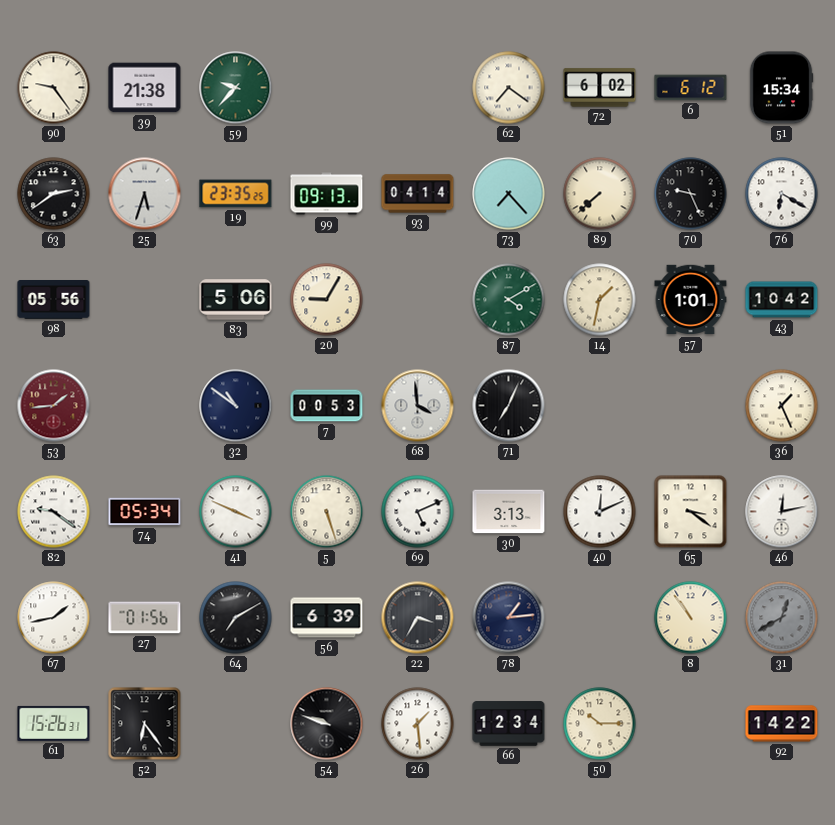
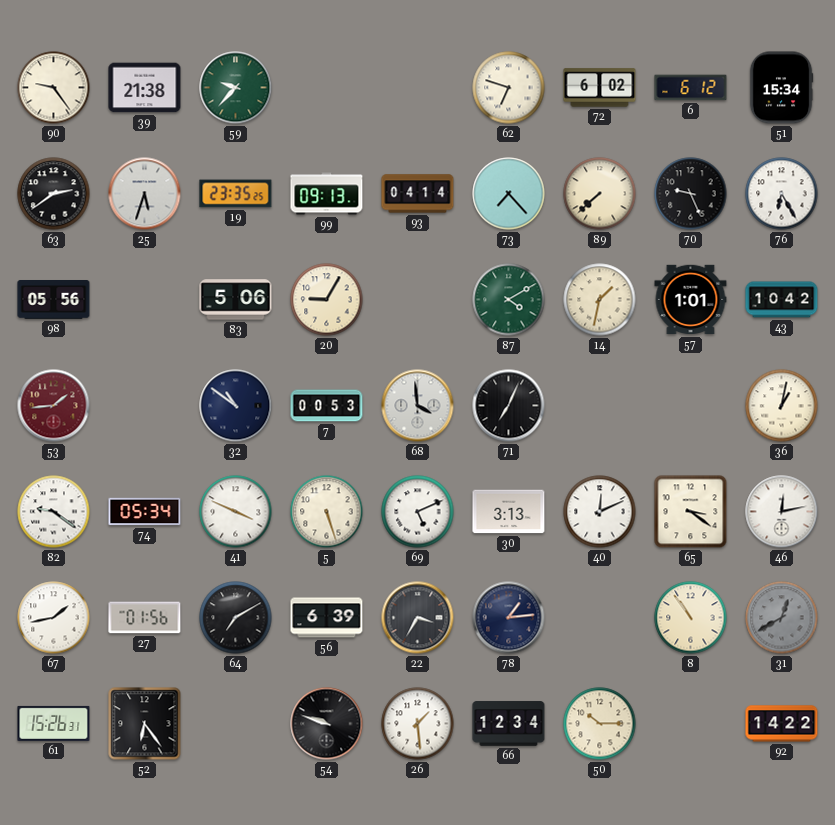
62: 7:21 -> 6:48 (509, 88)
76: 6:20 -> 6:25 (782, 194)
36: 1:26 -> 1:02 (782, 406)
